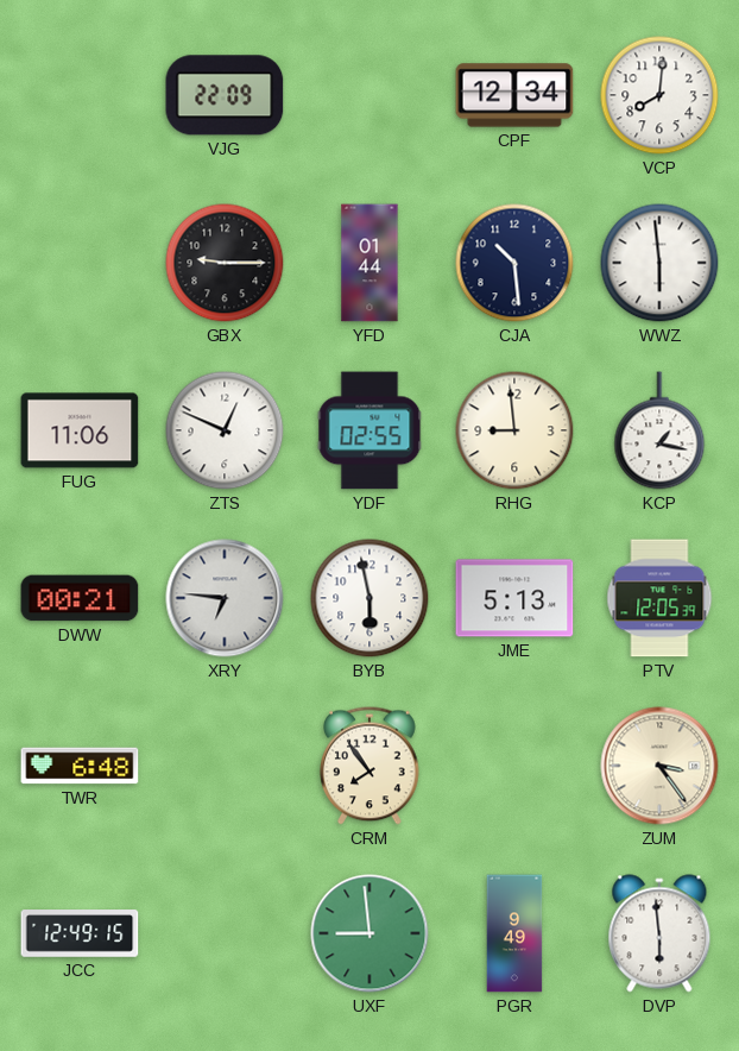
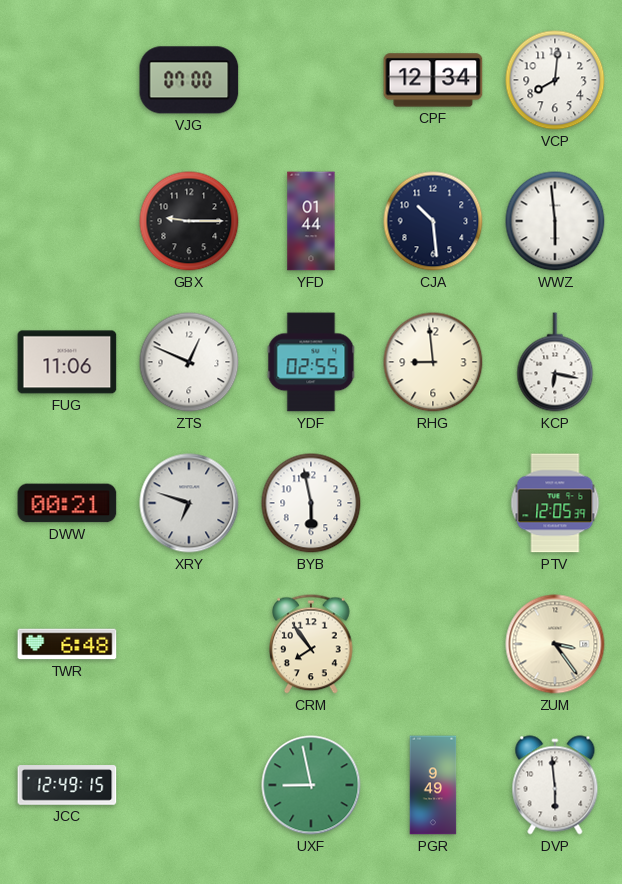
VJG: 22:09 -> 07:00 (189, 80)
KCP: 1:17 -> 6:17 (555, 362)
XRY: 6:46 -> 6:48 (189, 503)
JME: 5:13 -> none (514, 598)
UXF: 8:59 -> 8:58 (311, 785)
